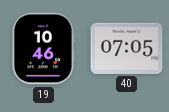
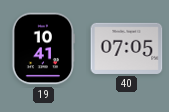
19: 10:46 -> 10:41 (43, 49)
